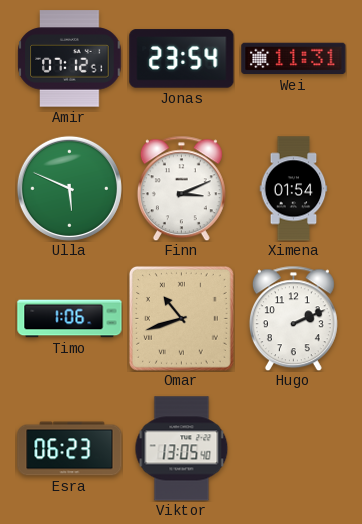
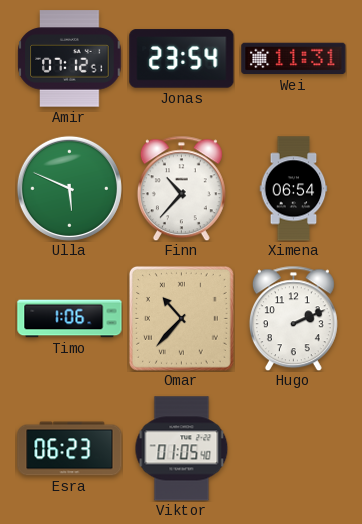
Finn: 3:11 -> 10:37 (181, 188)
Ximena: 01:54 -> 06:54 (294, 189)
Omar: 10:42 -> 10:37 (181, 318)
Viktor: 13:05 -> 01:05 (182, 449)
